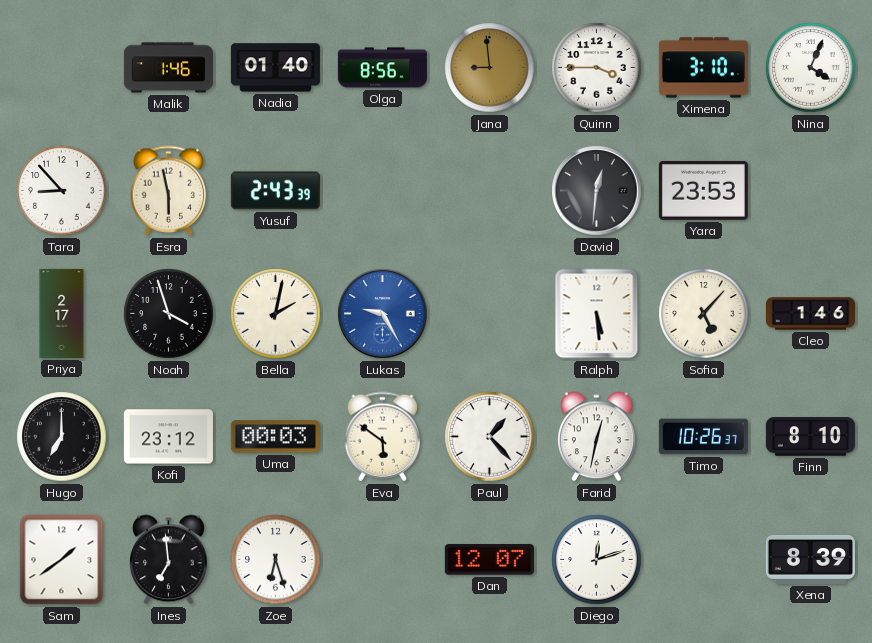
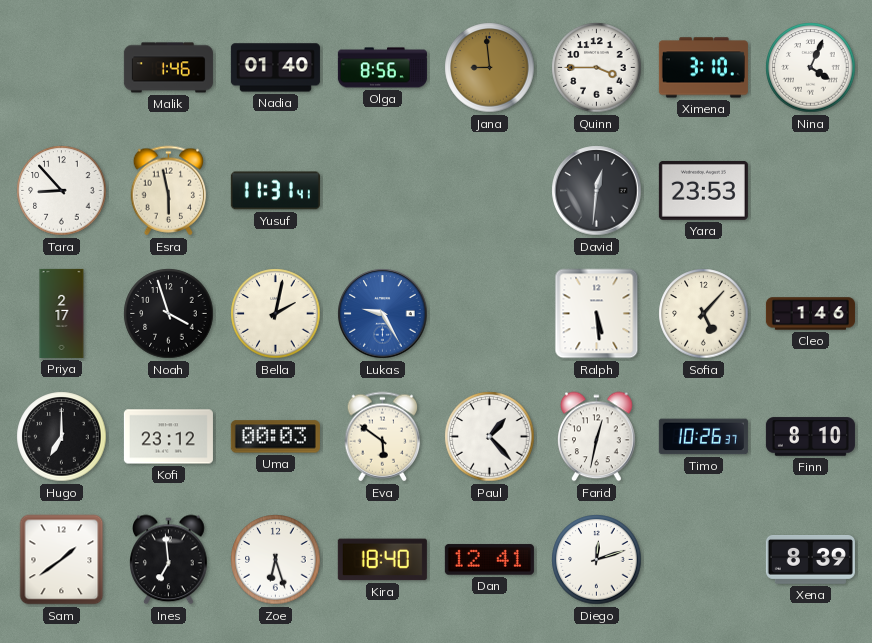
Yusuf: 2:43 -> 11:31 (275, 191)
Kira: none -> 18:40 (382, 560)
Dan: 12:07 -> 12:41 (489, 560)
